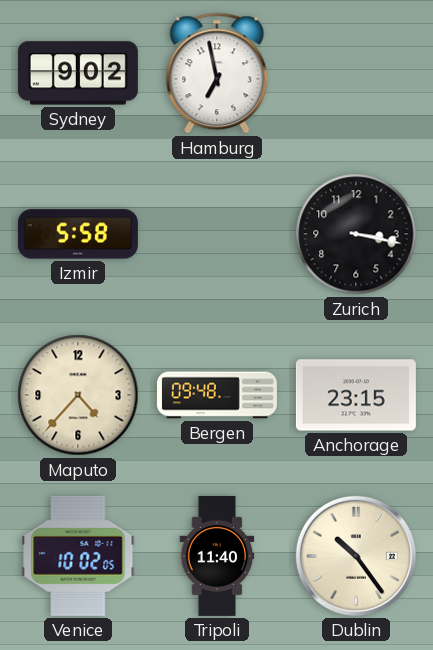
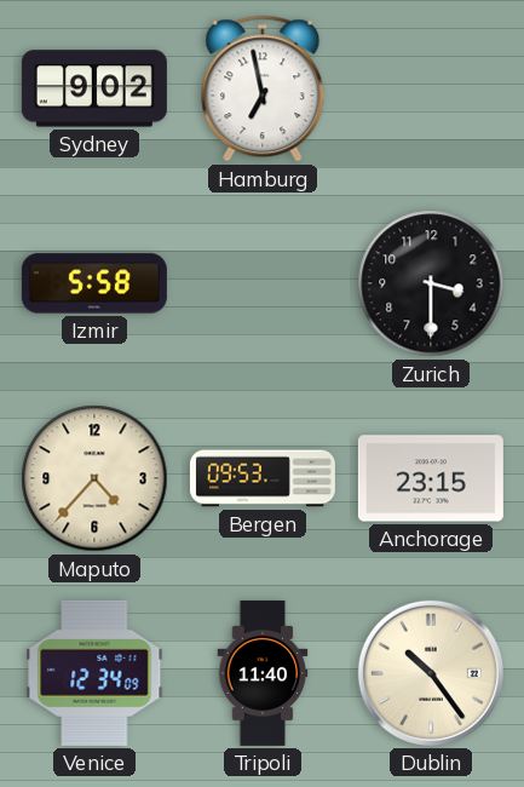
Zurich: 3:17 -> 3:30 (431, 283)
Bergen: 09:48 -> 09:53 (263, 478)
Venice: 10:02 -> 12:34 (94, 673)
